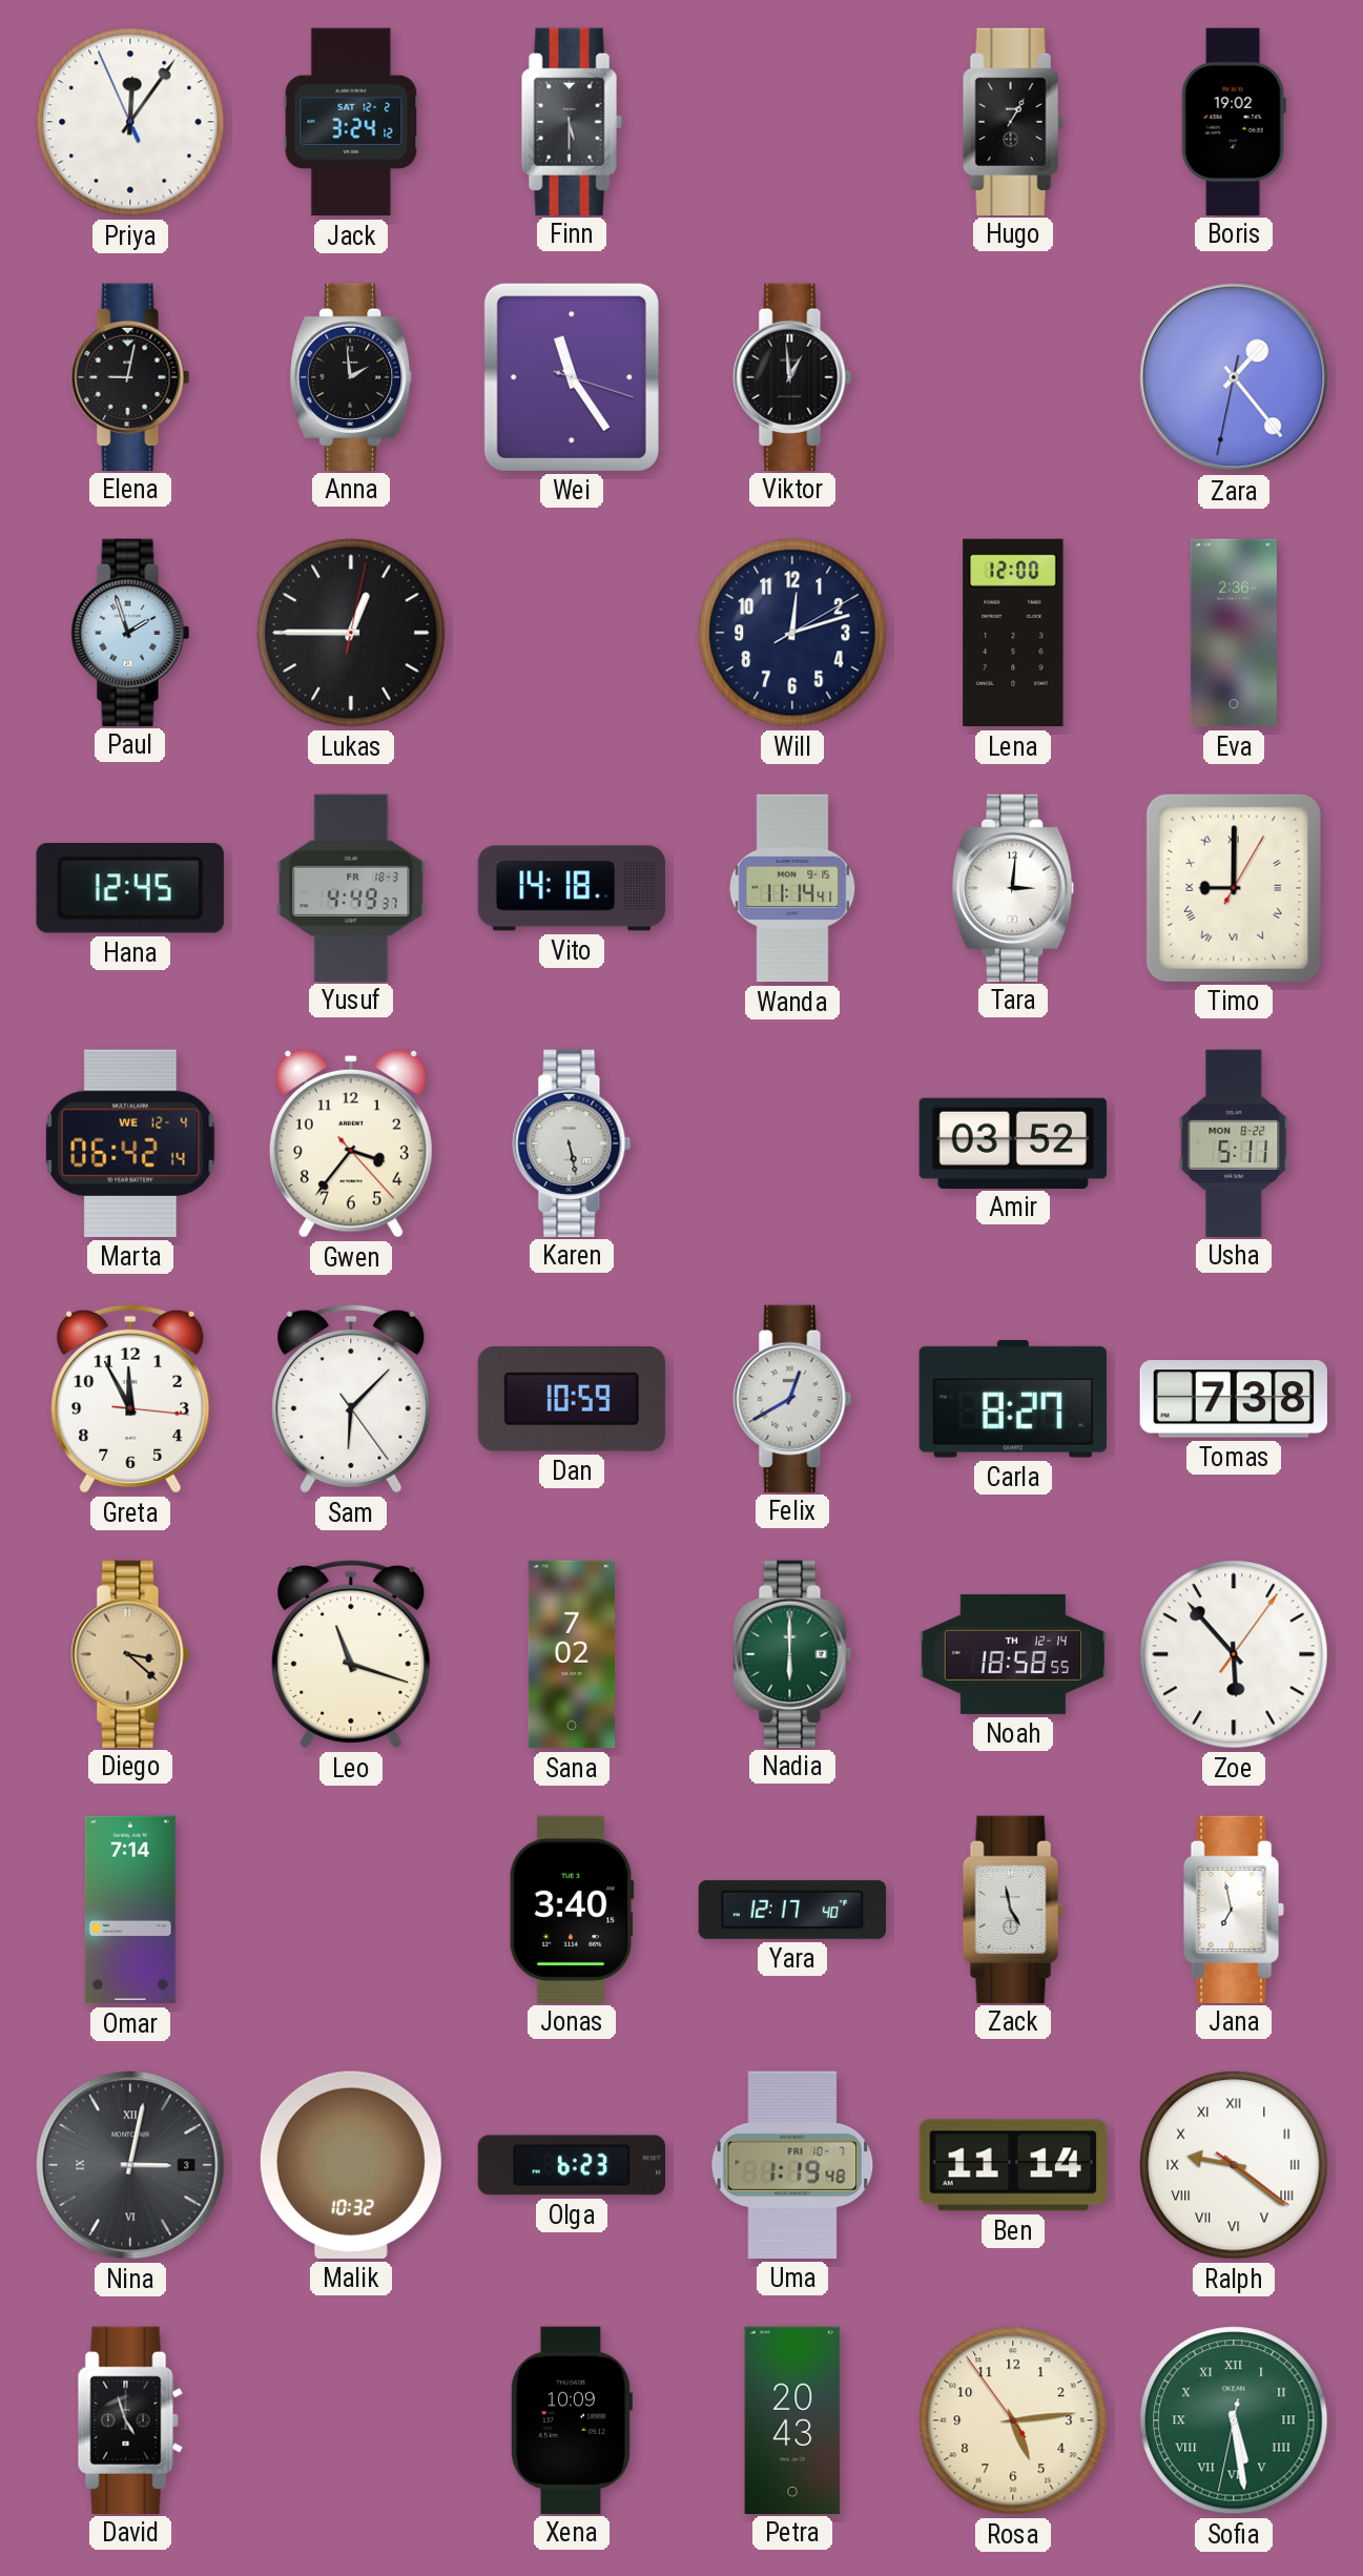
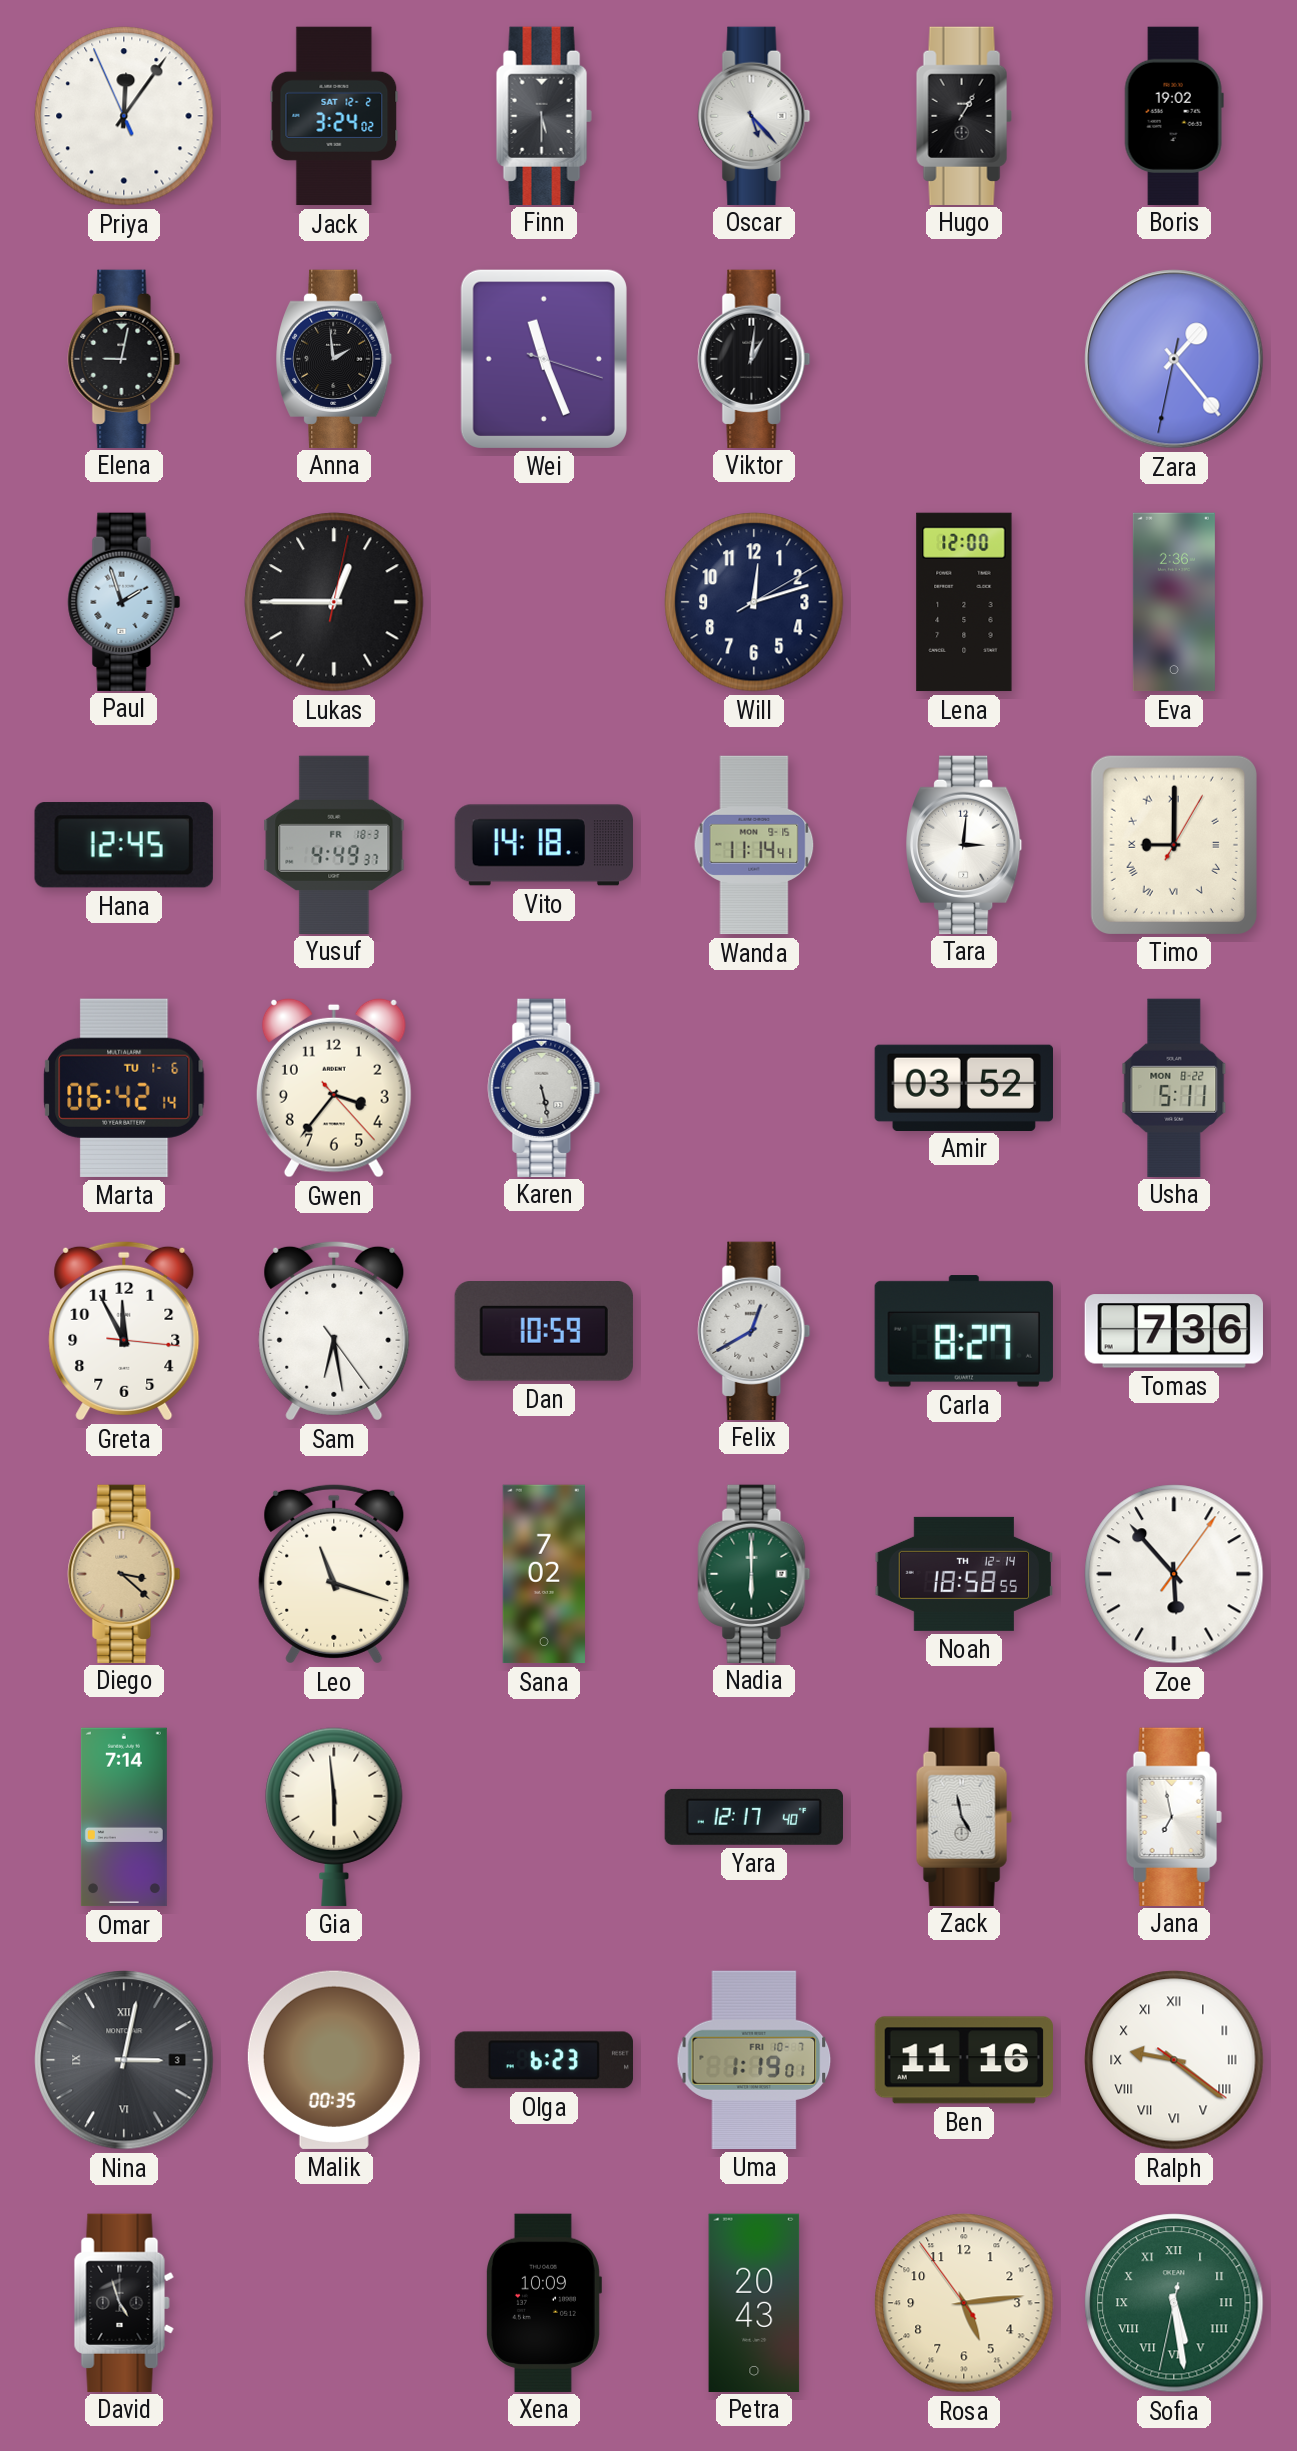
Jack: 3:24:12 -> 3:24:02 (334, 116)
Oscar: none -> 5:23 (754, 115)
Wei: 11:24 -> 11:26 (544, 359)
Viktor: 12:59 -> 1:01 (754, 358)
Marta date: WE 12-4 -> TU 1-6 (124, 1088)
Sam: 6:07 -> 6:28 (334, 1331)
Tomas: 7:38 -> 7:36 (1174, 1331)
Gia: none -> 5:59 (334, 1817)
Jonas: 3:40 -> none (572, 1909)
Malik: 10:32 -> 00:35 (334, 2060)
Uma: 1:19:48 -> 1:19:01 (754, 2060)
Ben: 11:14 -> 11:16 (963, 2060)
